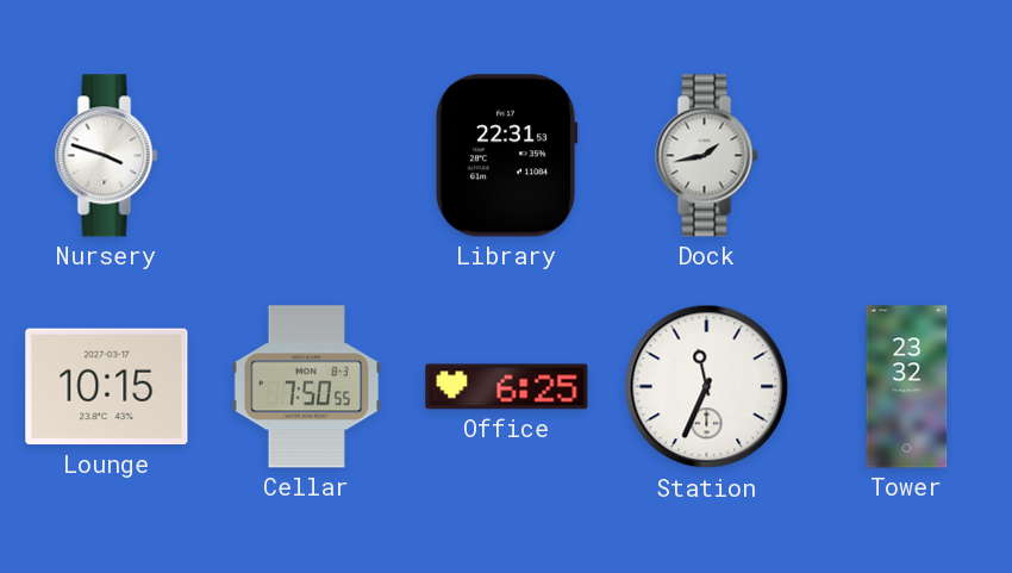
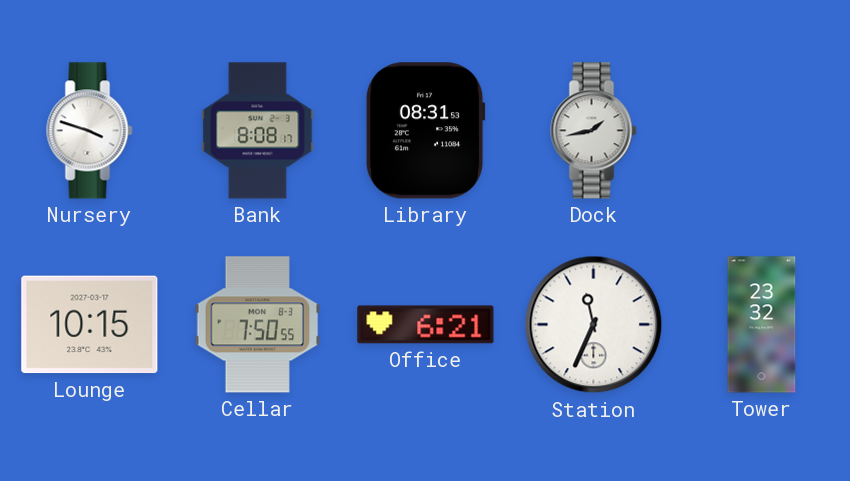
Bank: none -> 8:08 (258, 131)
Library: 22:31 -> 08:31 (425, 131)
Office: 6:25 -> 6:21 (426, 325)
